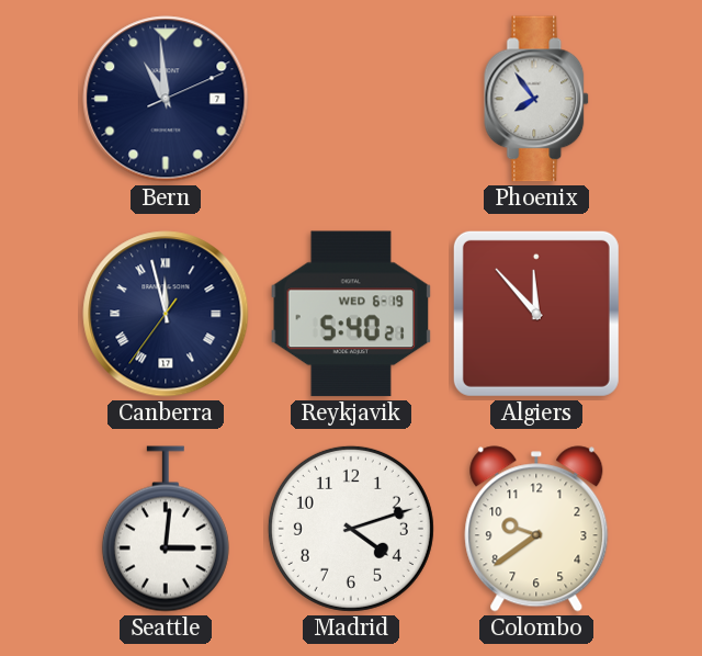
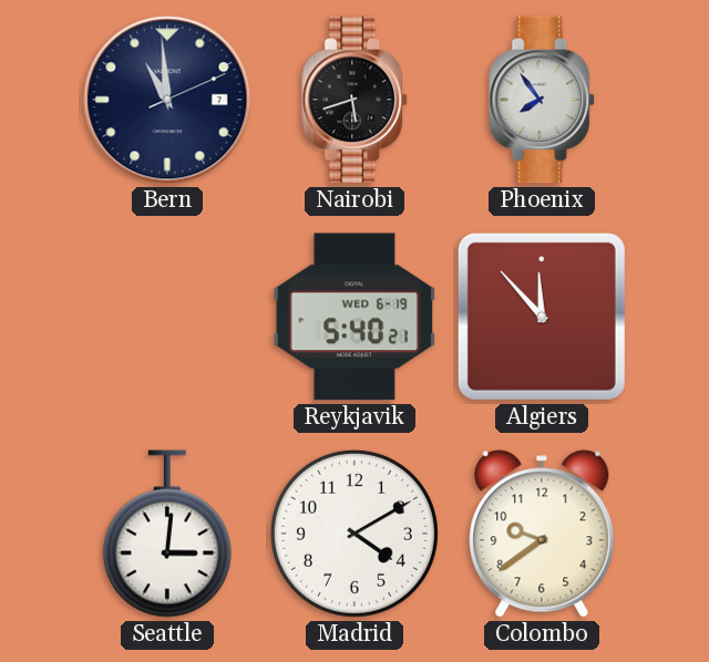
Nairobi: none -> 5:42 (356, 100)
Canberra: 11:57 -> none (166, 314)
Madrid: 4:12 -> 4:10 (354, 534)
